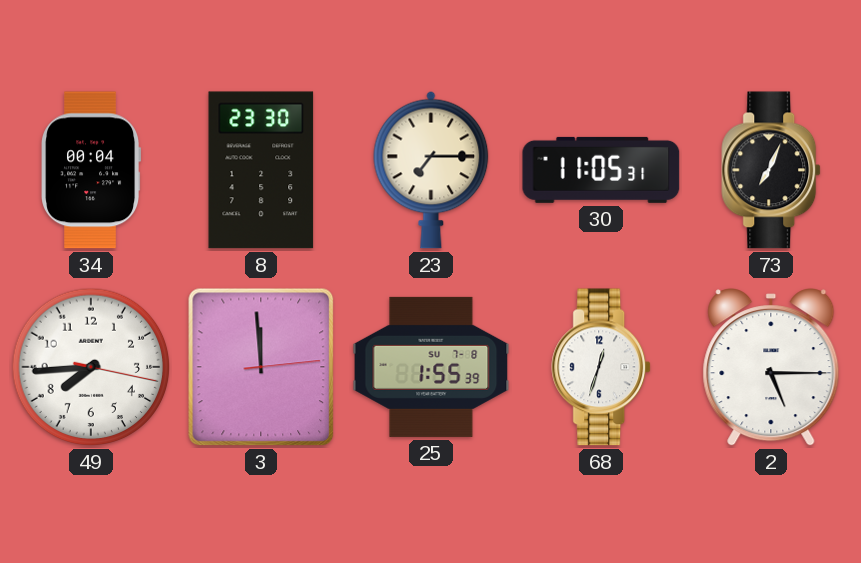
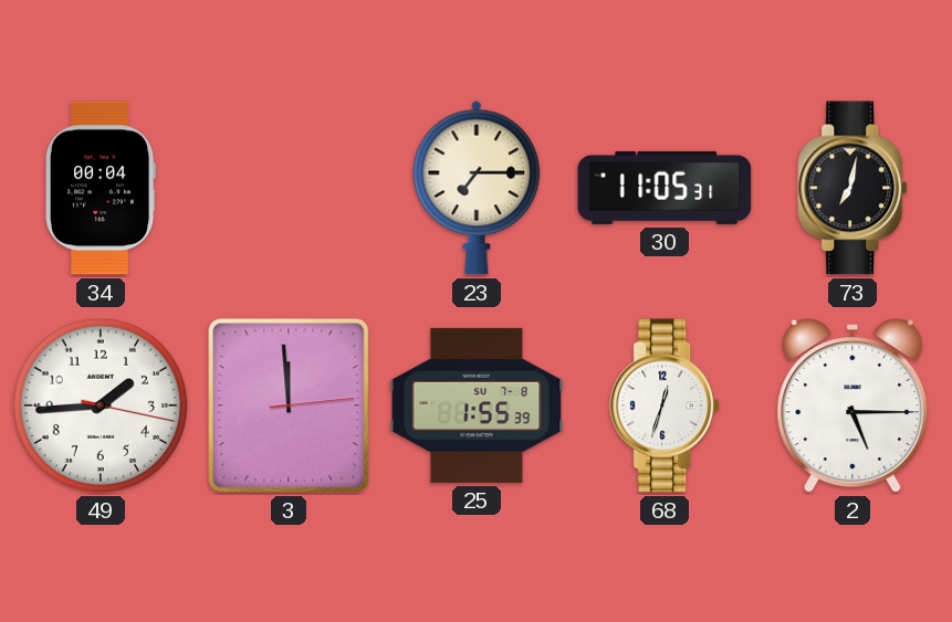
8: 23:30 -> none (261, 170)
73: 7:04 -> 7:02 (854, 188)
49: 7:44 -> 1:44 (101, 405)
